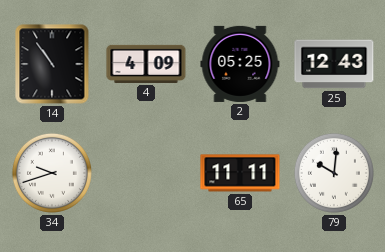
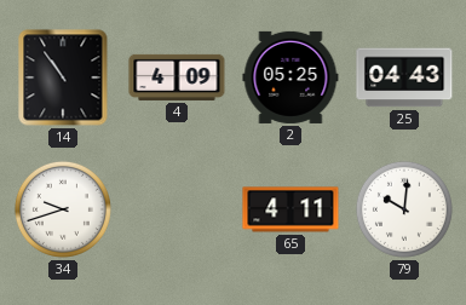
25: 12:43 -> 04:43 (404, 77)
65: 11:11 -> 4:11 (290, 209)
